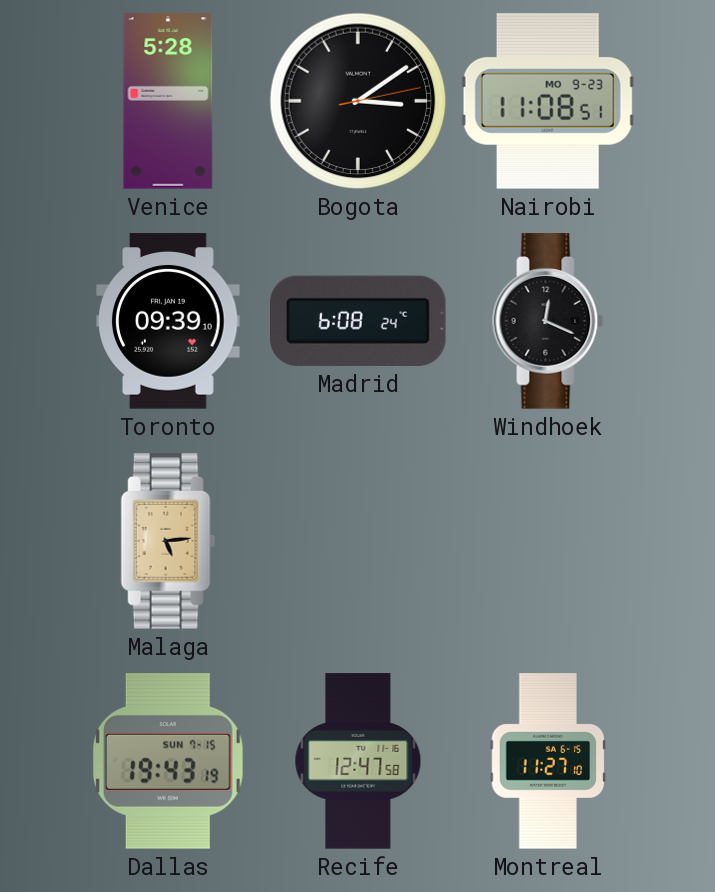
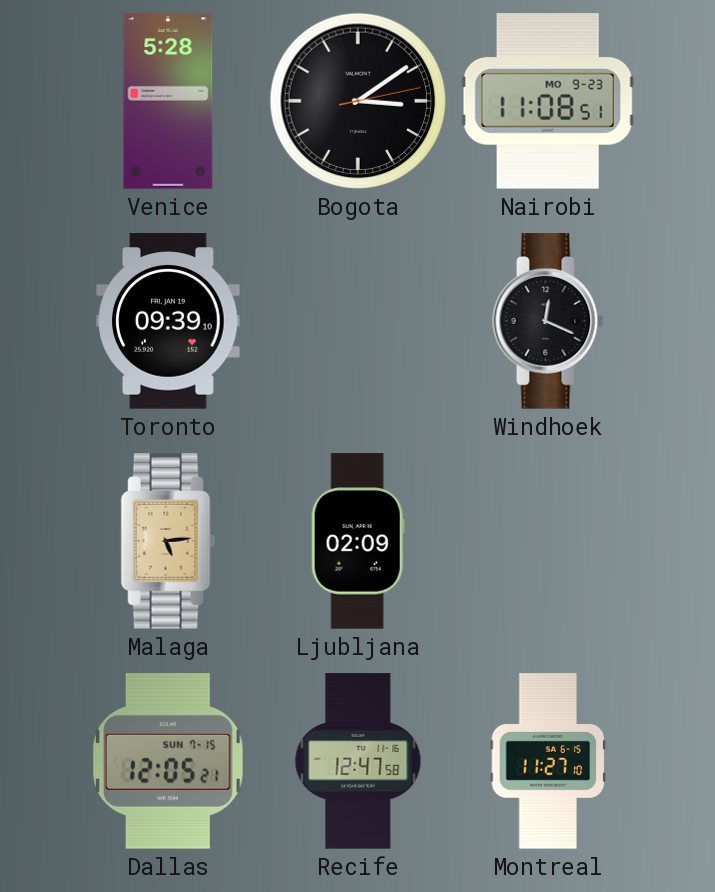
Madrid: 6:08 -> none (359, 321)
Ljubljana: none -> 02:09 (358, 541)
Dallas: 19:43 -> 12:05 (168, 762)
